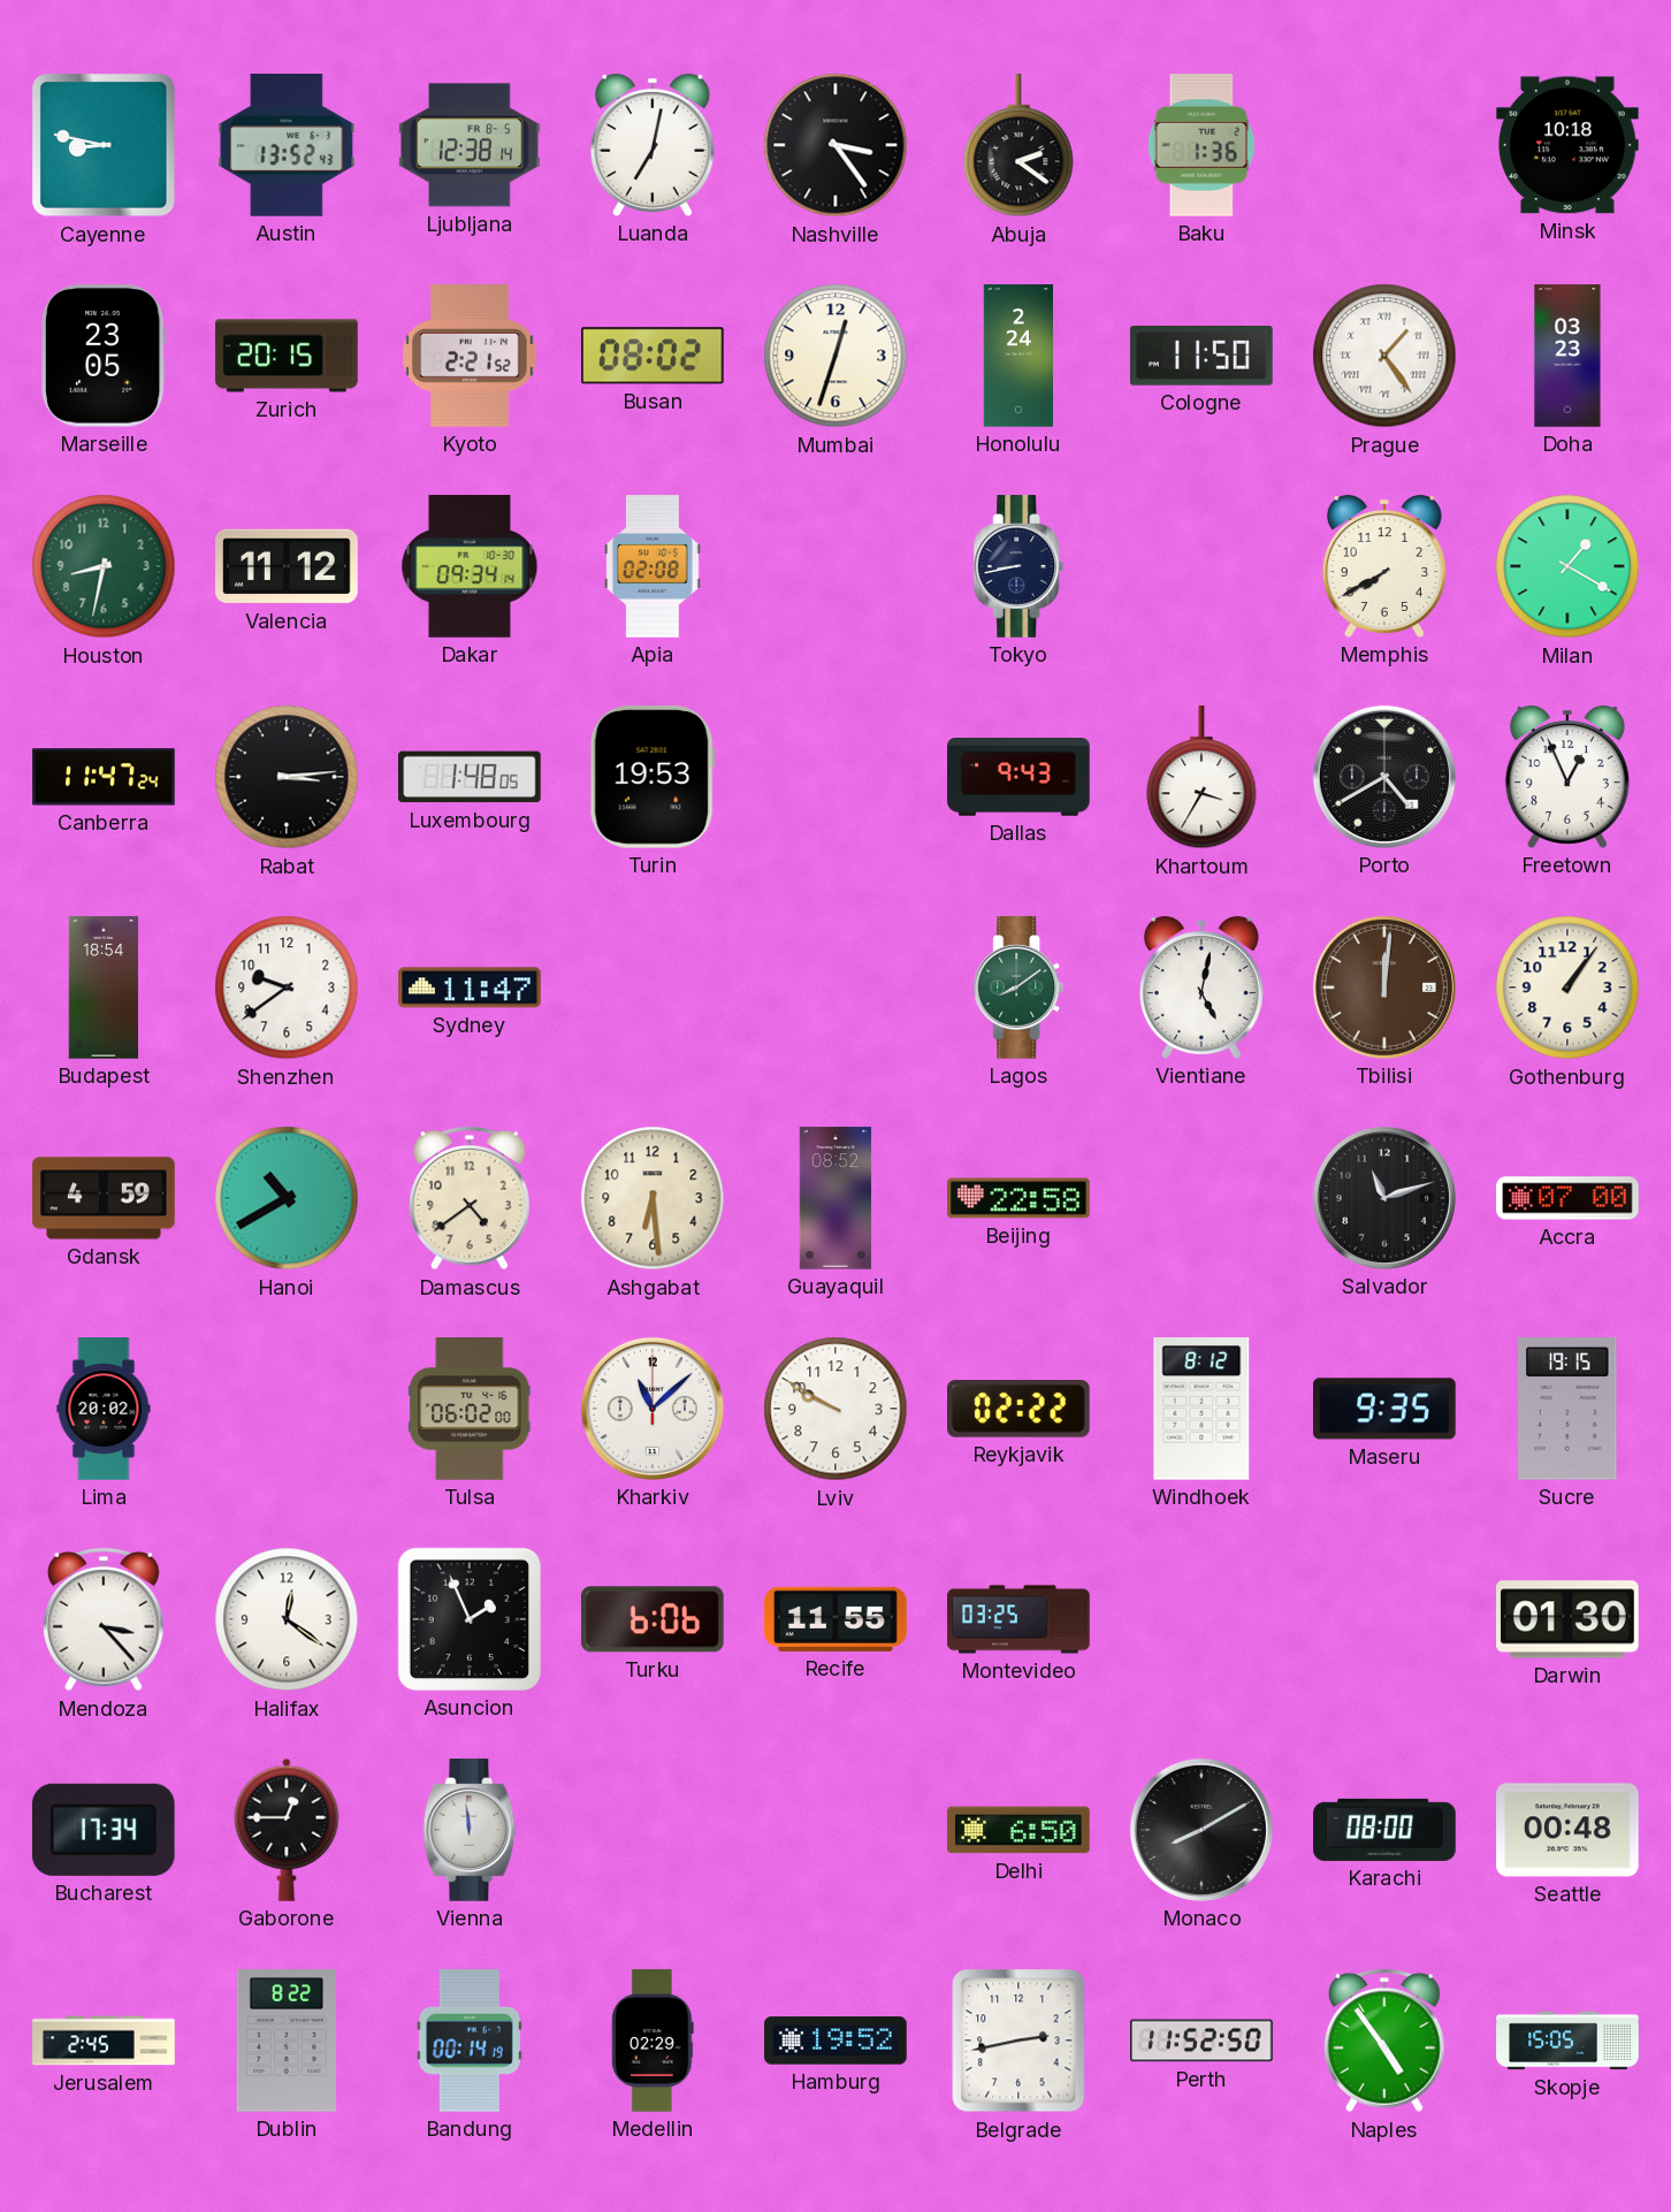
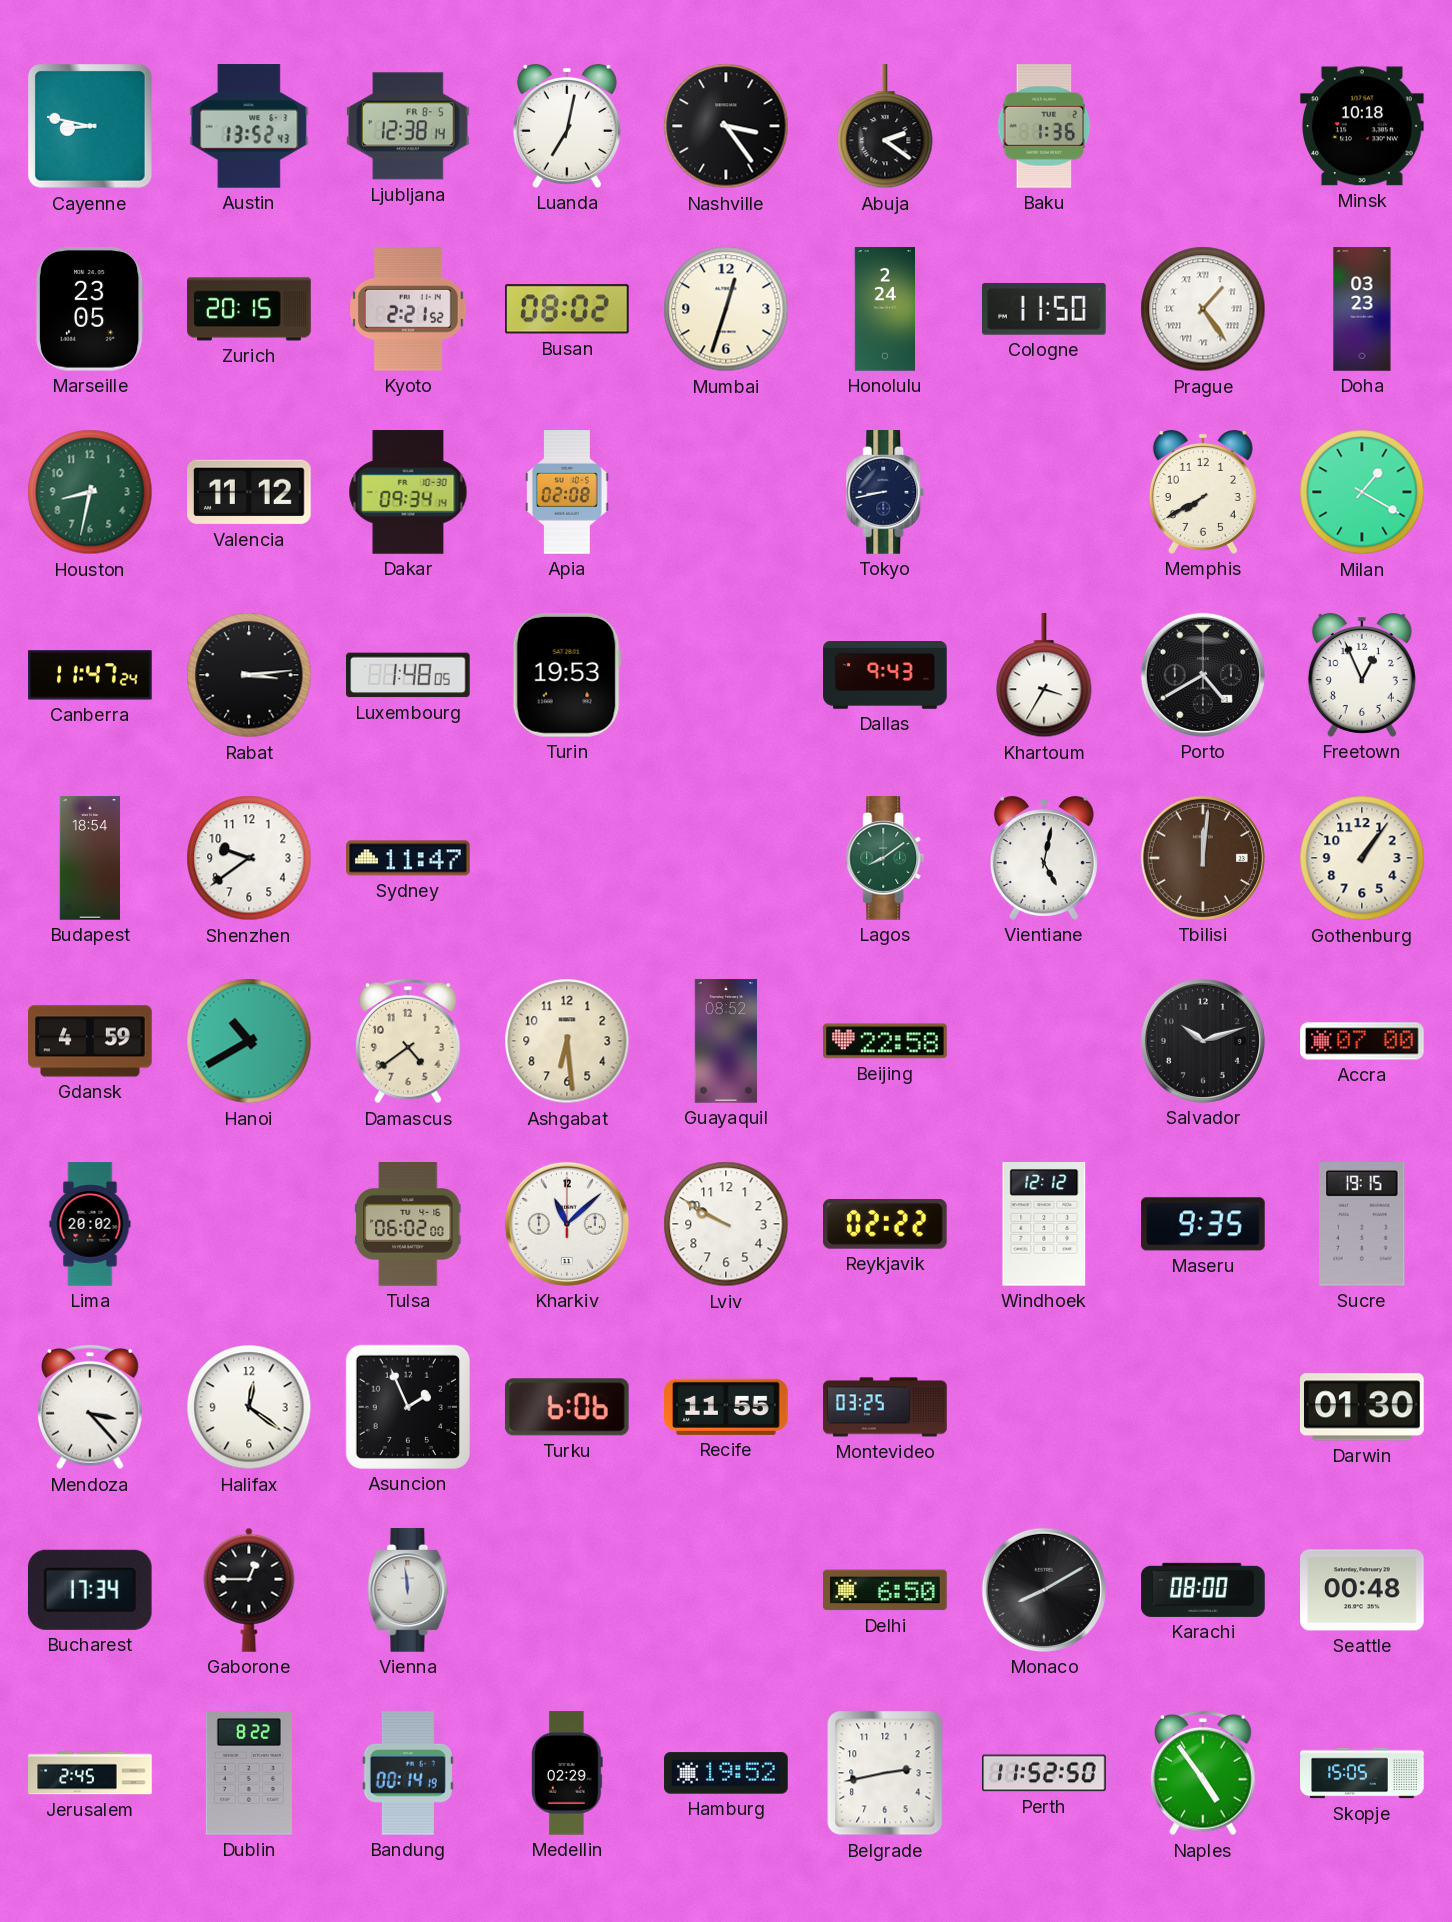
Salvador: 11:12 -> 10:12 (1203, 1041)
Windhoek: 8:12 -> 12:12 (1044, 1225)
